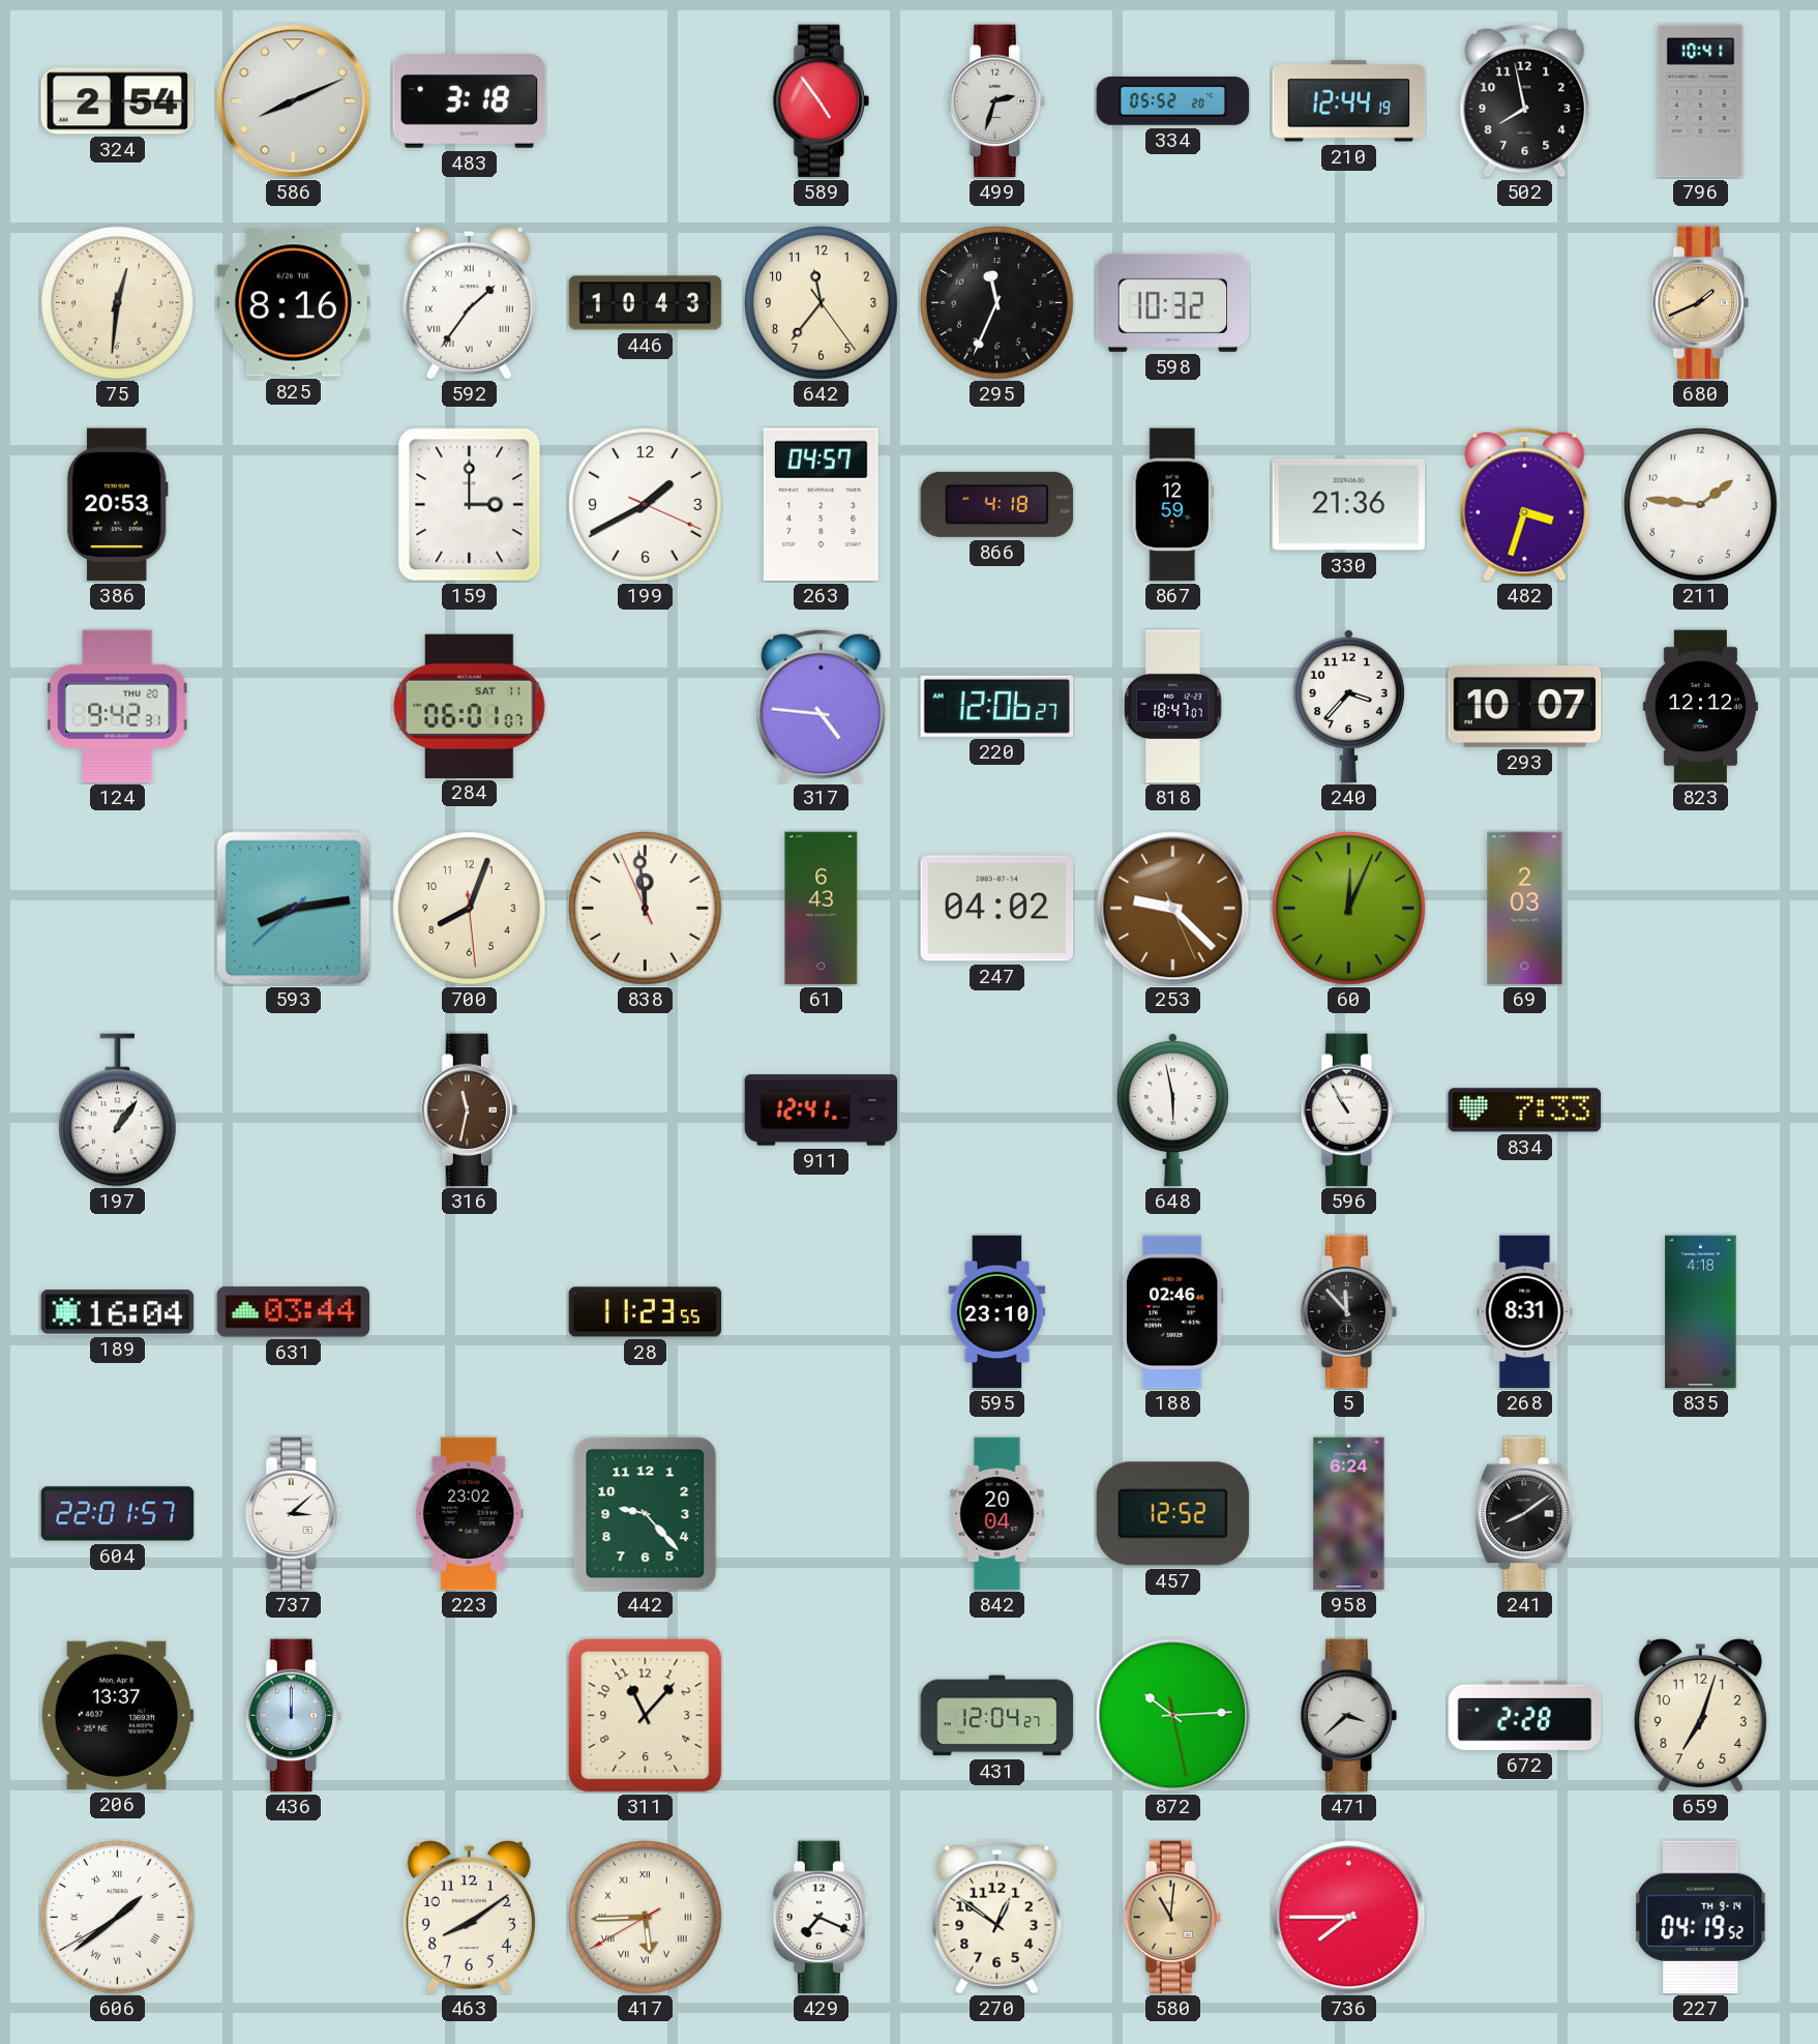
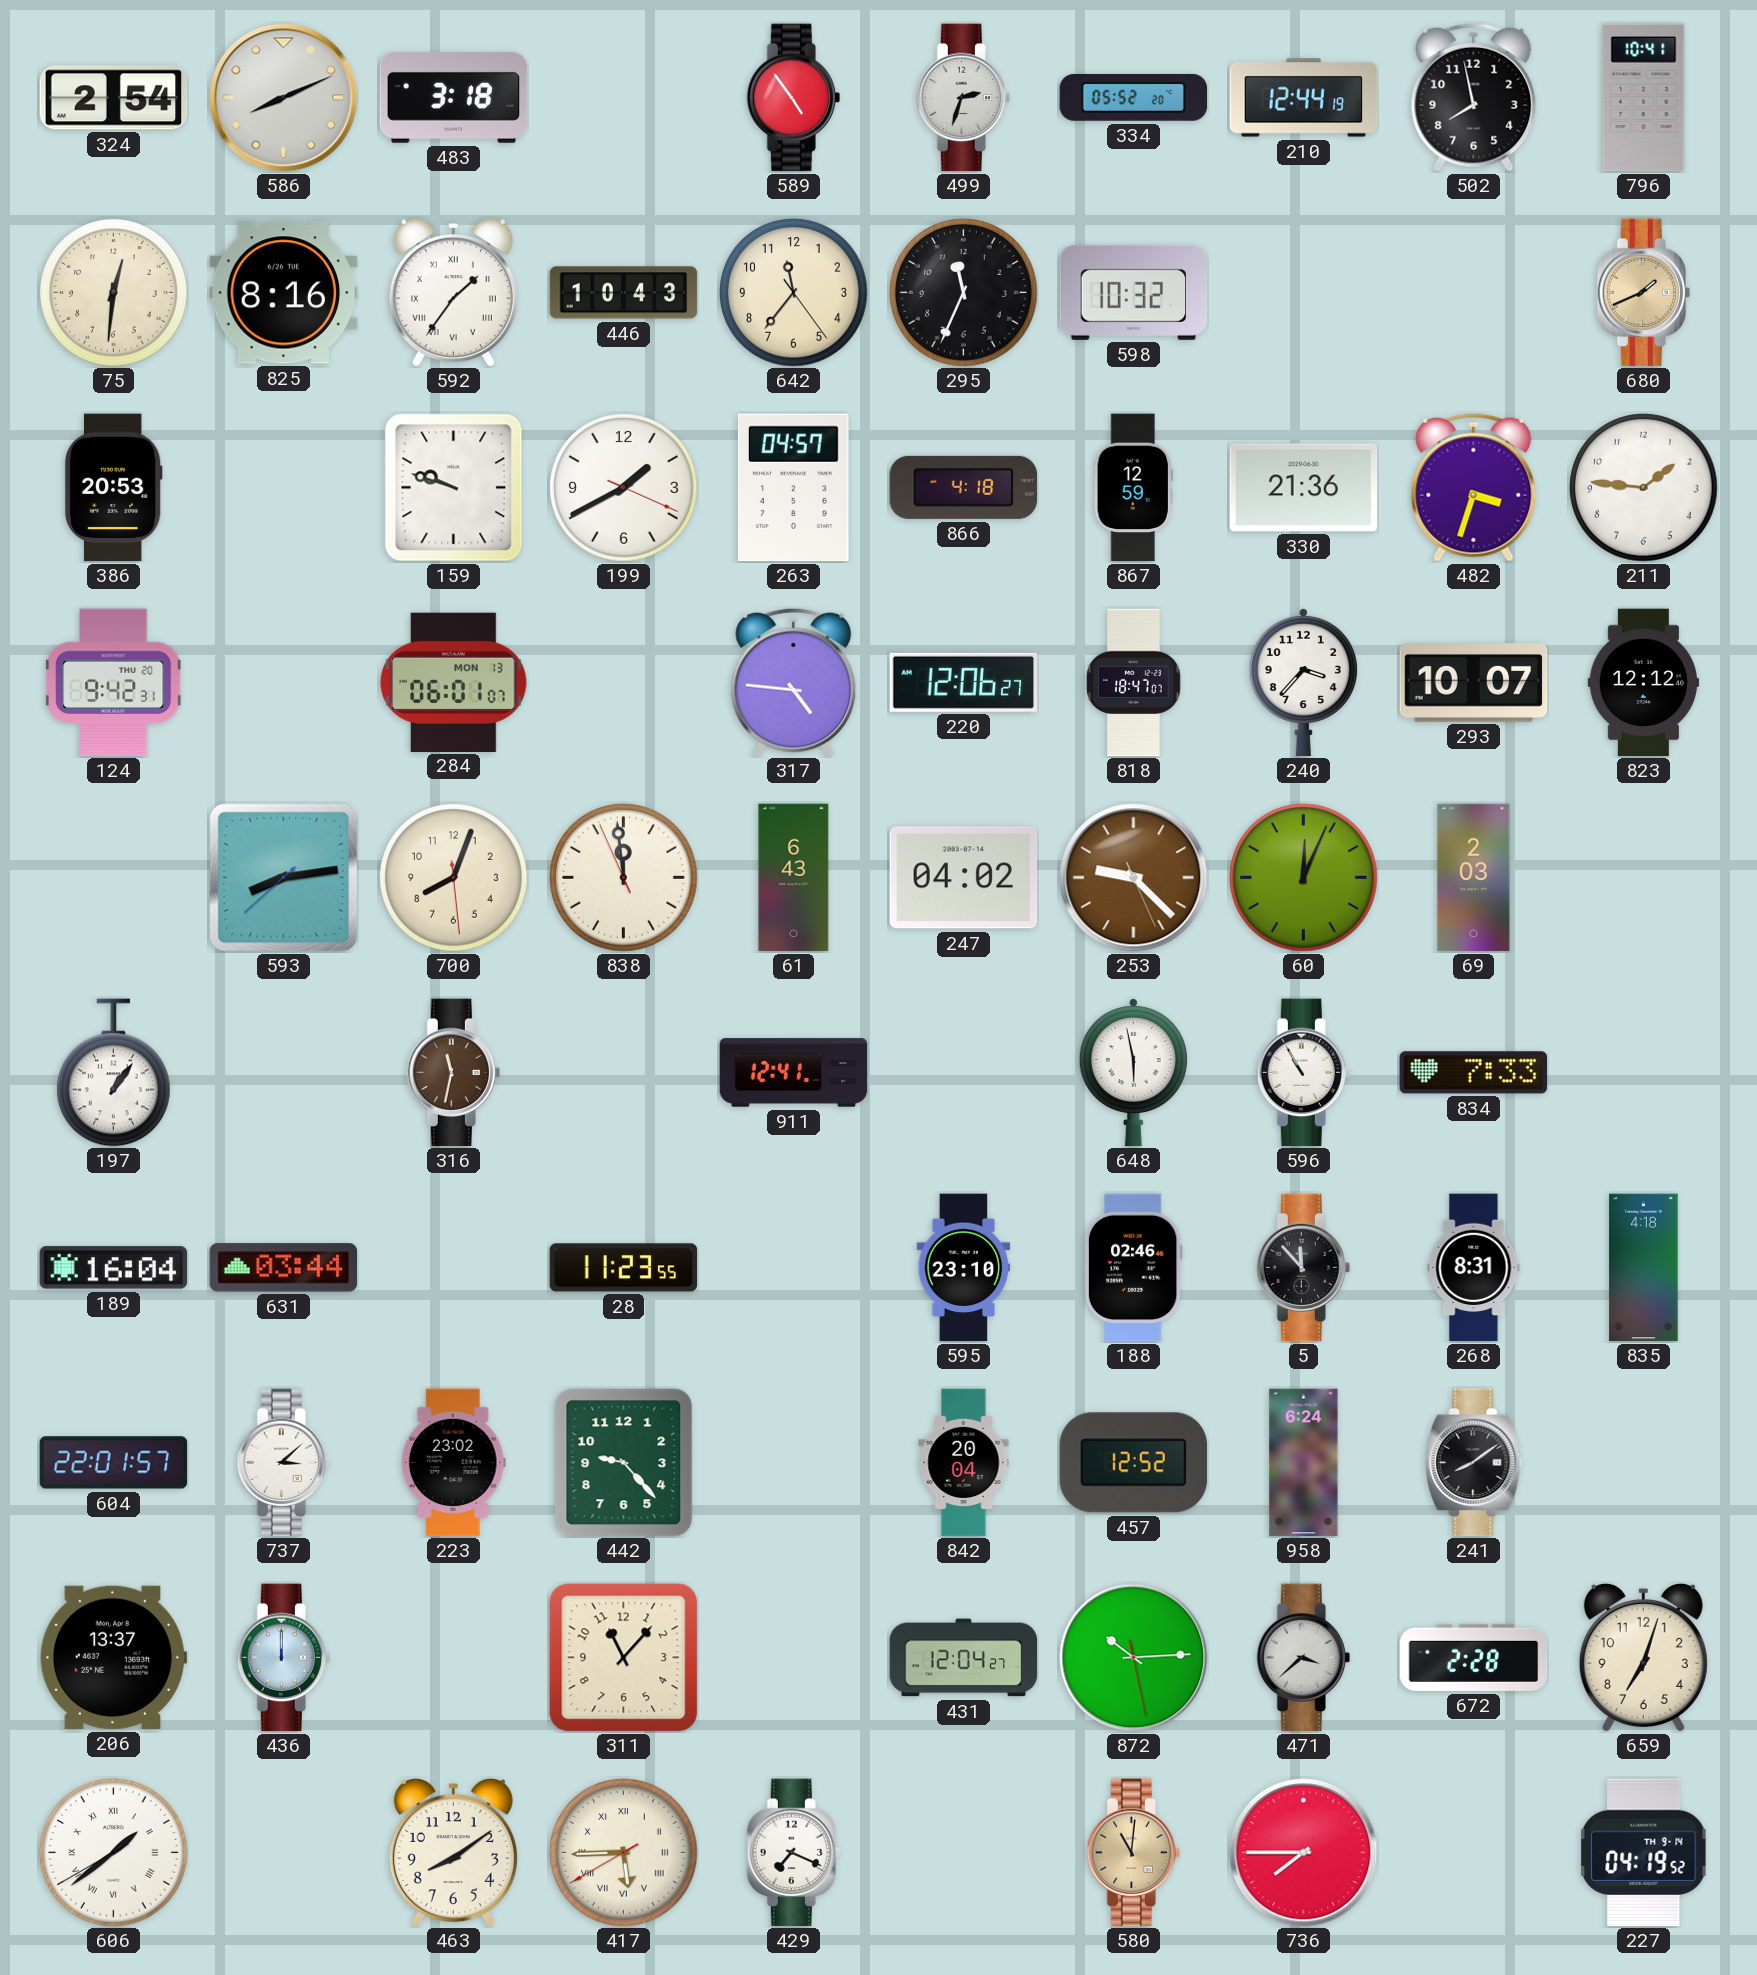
159: 3:00 -> 9:48 (454, 488)
284 date: SAT 11 -> MON 13 (454, 682)
270: 12:51 -> none (997, 1917)
